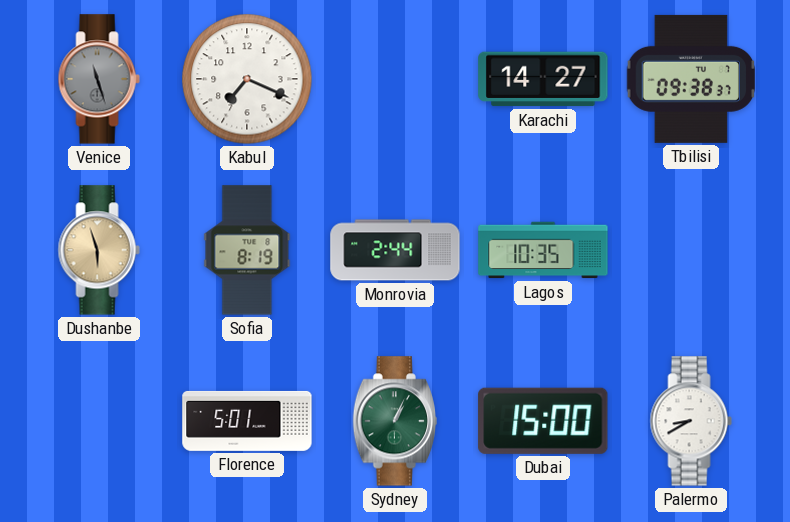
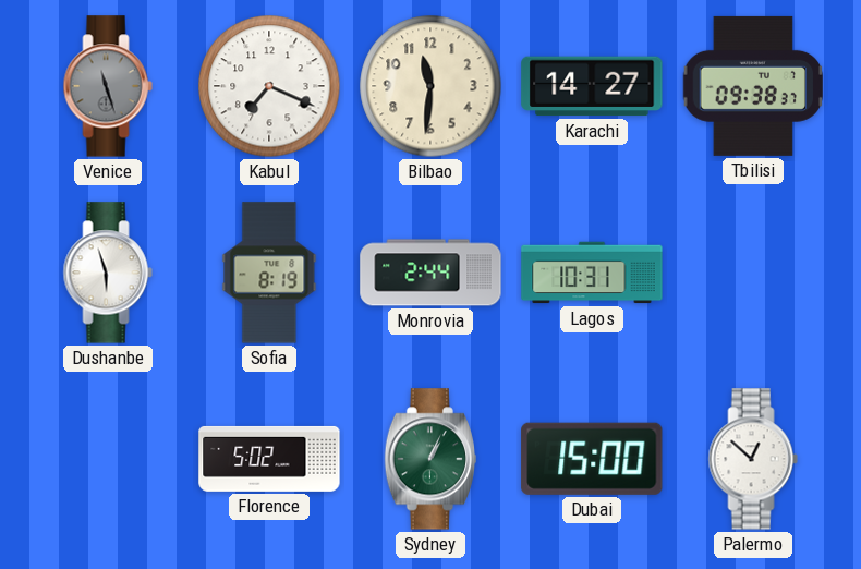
Bilbao: none -> 11:31 (430, 86)
Dushanbe dial: champagne -> white (108, 273)
Lagos: 10:35 -> 10:31 (592, 273)
Florence: 5:01 -> 5:02 (269, 459)
Palermo: 8:40 -> 12:52 (753, 459)
